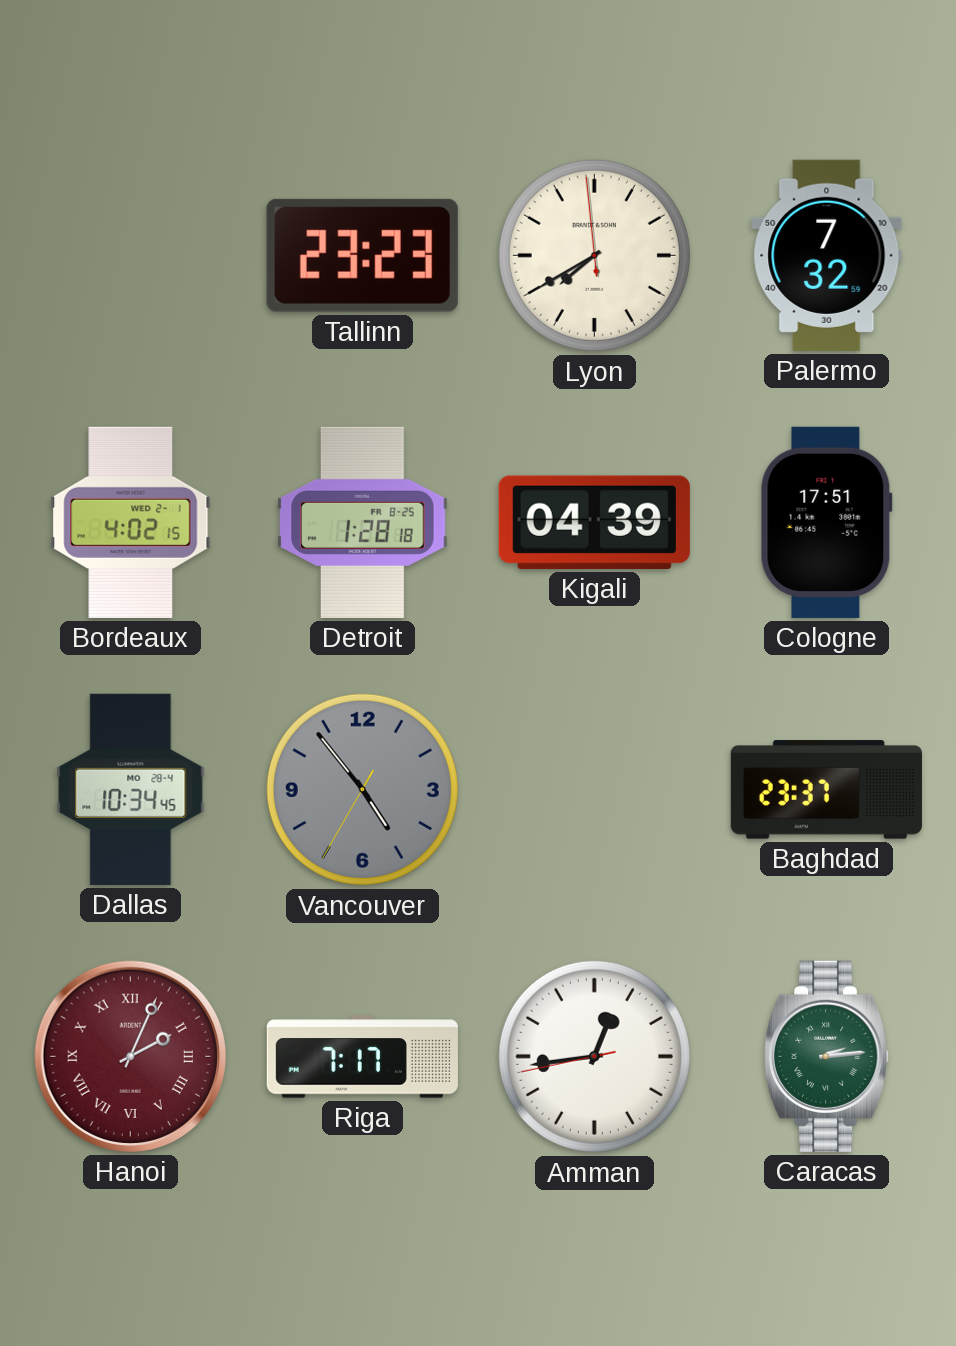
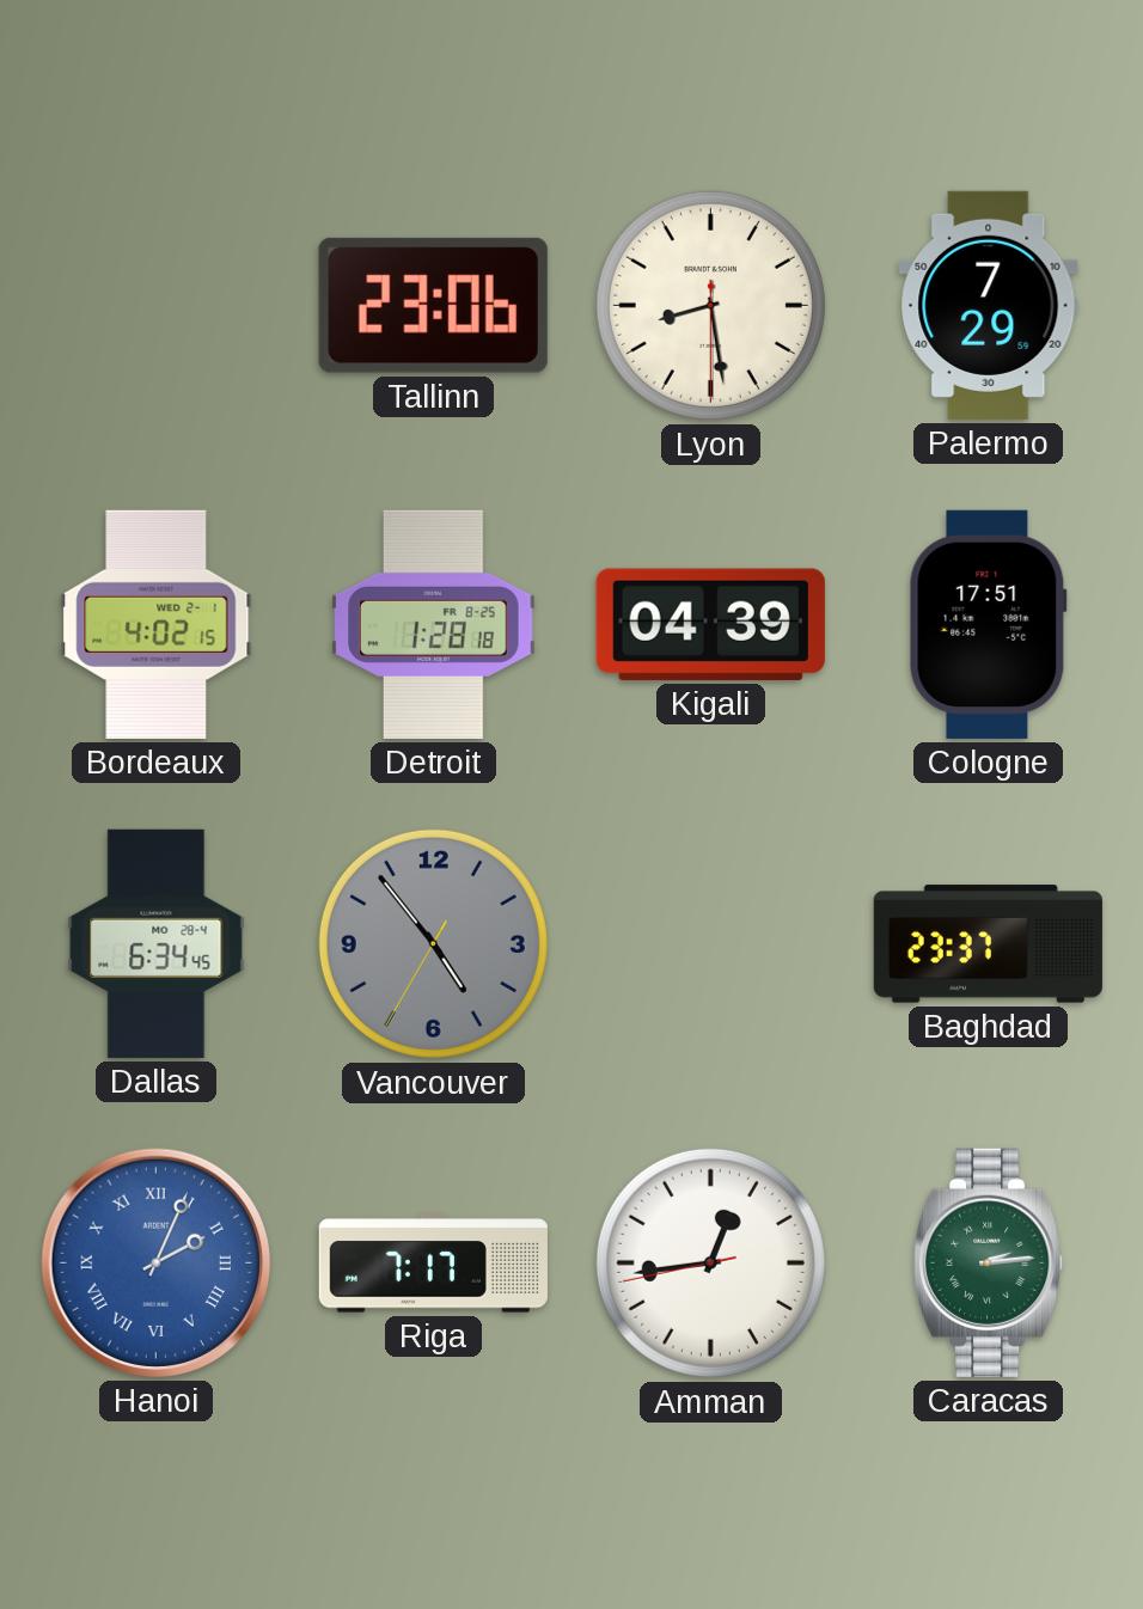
Tallinn: 23:23 -> 23:06 (433, 305)
Lyon: 7:39 -> 8:28 (710, 305)
Palermo: 7:32 -> 7:29 (989, 305)
Dallas: 10:34 -> 6:34 (157, 943)
Hanoi dial: burgundy -> blue (155, 1262)
